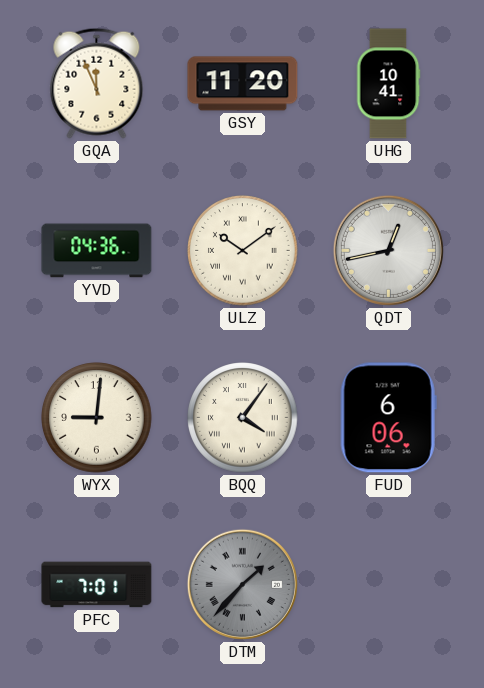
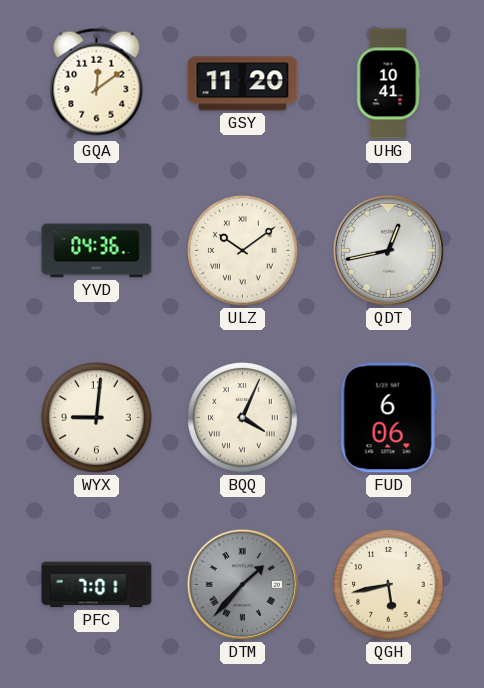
GQA: 11:56 -> 12:09 (97, 83)
BQQ: 4:06 -> 4:04 (243, 418)
QGH: none -> 5:43 (389, 585)
